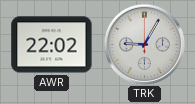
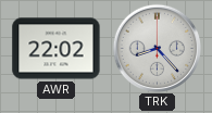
TRK: 9:05 -> 8:23 (157, 48)
